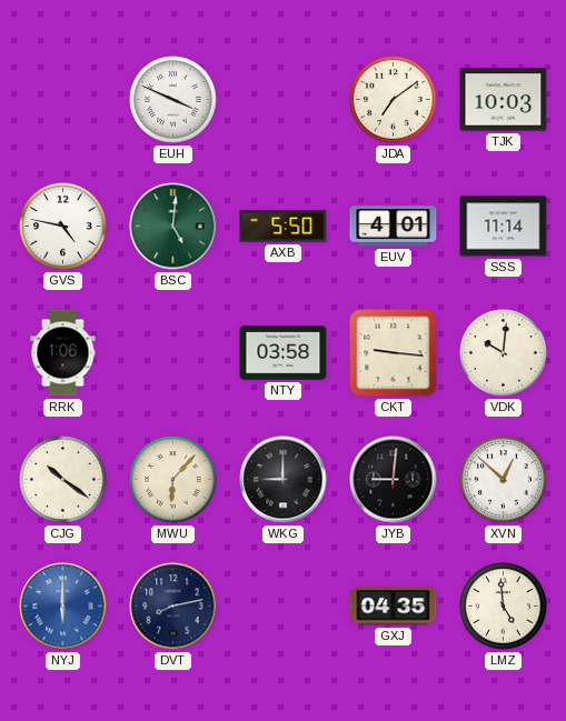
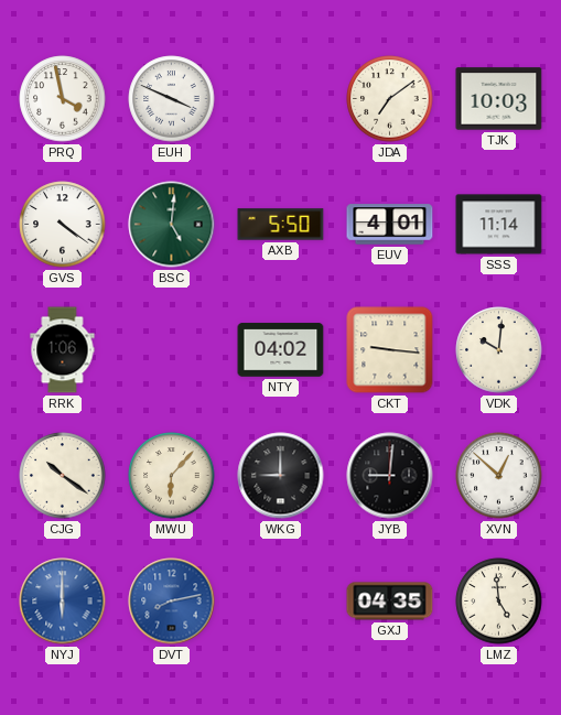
PRQ: none -> 3:58 (63, 99)
GVS: 4:47 -> 4:21 (63, 225)
NTY: 03:58 -> 04:02 (281, 350)
DVT dial: navy -> blue (172, 602)
